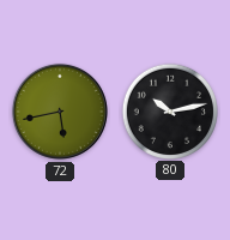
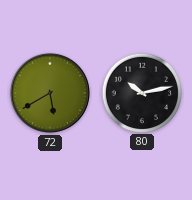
72: 5:43 -> 5:40 (50, 93)
